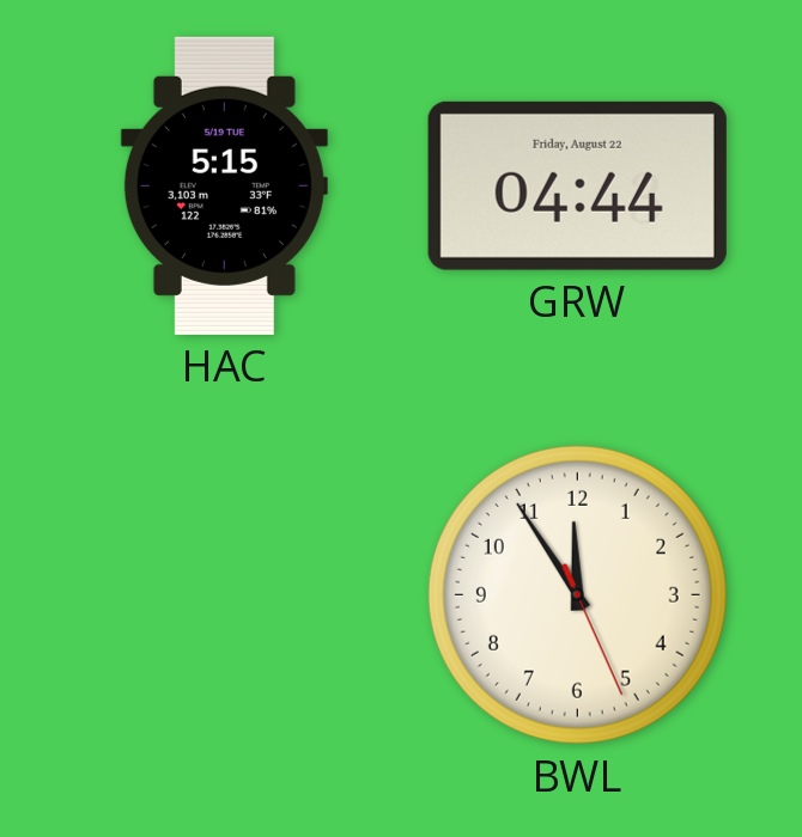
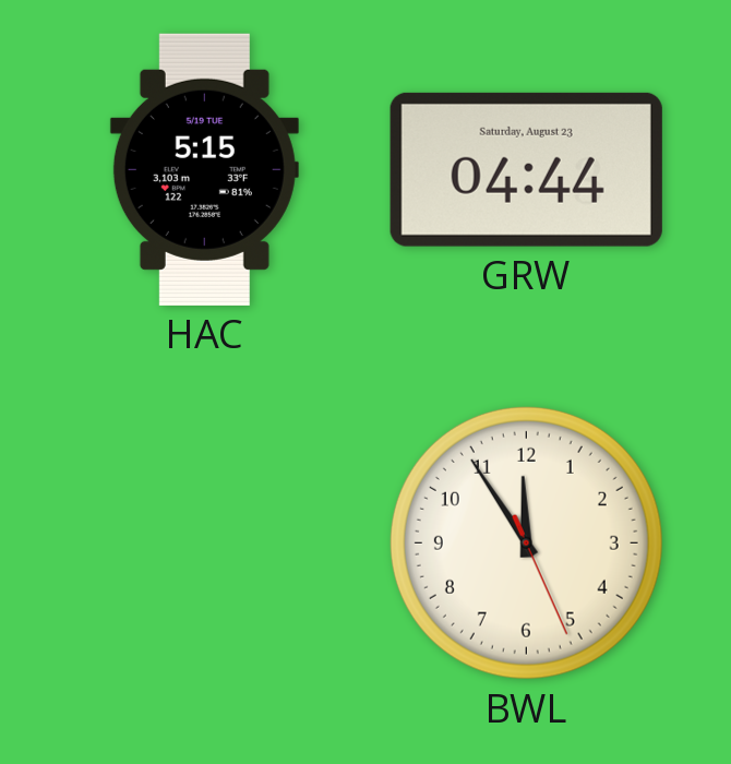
GRW date: Friday, August 22 -> Saturday, August 23 (526, 169)
